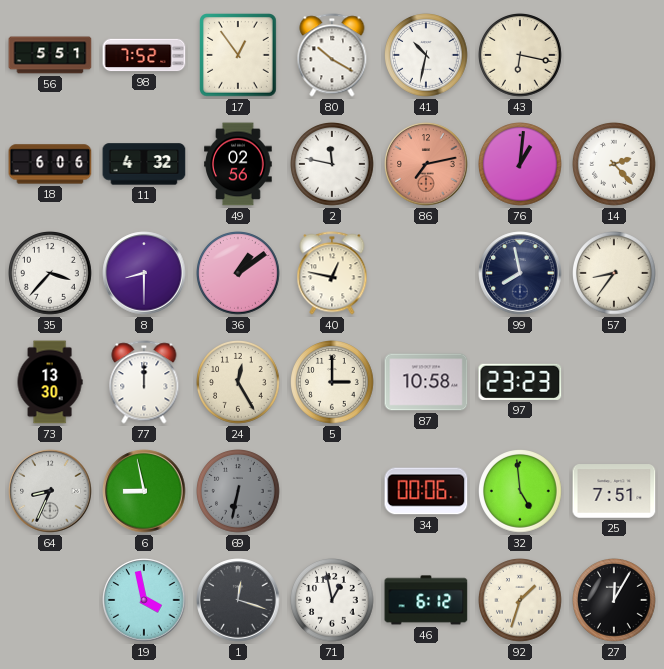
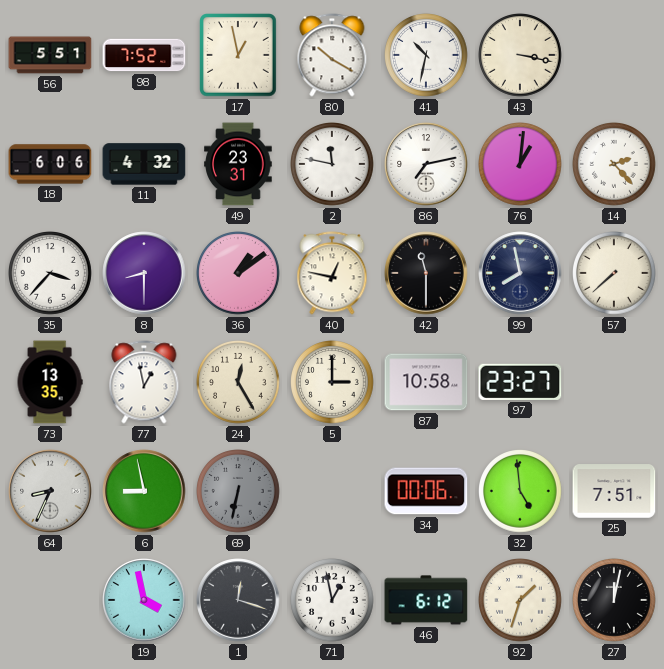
17: 12:54 -> 12:58 (239, 56)
43: 6:17 -> 3:17 (521, 56)
49: 02:56 -> 23:31 (238, 164)
86 dial: salmon -> white (426, 164)
42: none -> 11:30 (426, 273)
57: 8:36 -> 7:38 (615, 274)
73: 13:30 -> 13:35 (50, 382)
77: 12:00 -> 12:58 (144, 382)
97: 23:23 -> 23:27 (520, 382)
27: 12:05 -> 12:02 (615, 601)
